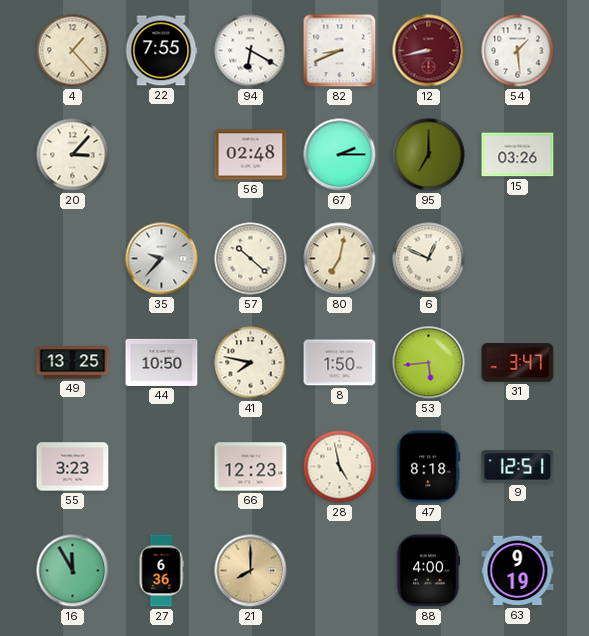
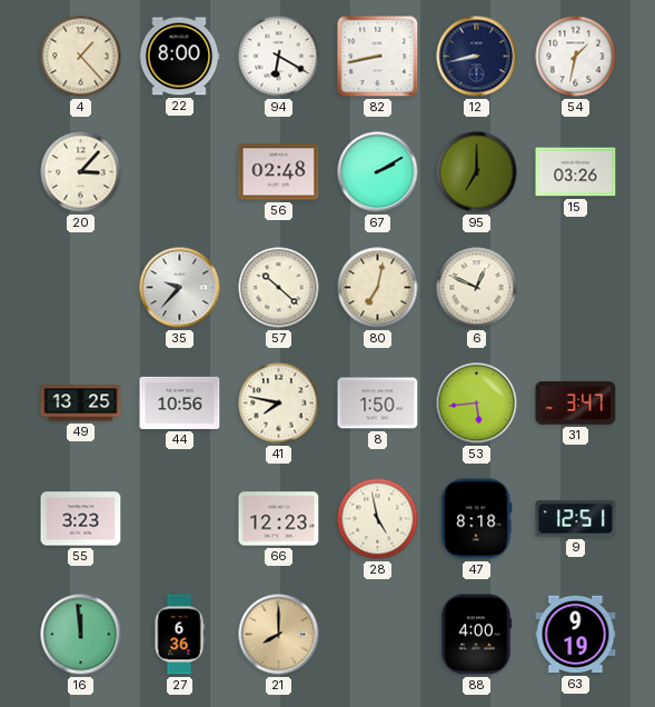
22: 7:55 -> 8:00 (179, 57)
82: 8:41 -> 8:43 (378, 57)
12 dial: burgundy -> navy (477, 57)
54: 1:29 -> 1:32 (576, 57)
67: 2:15 -> 2:10 (378, 172)
44: 10:50 -> 10:56 (180, 402)
16: 11:55 -> 11:59 (81, 635)
